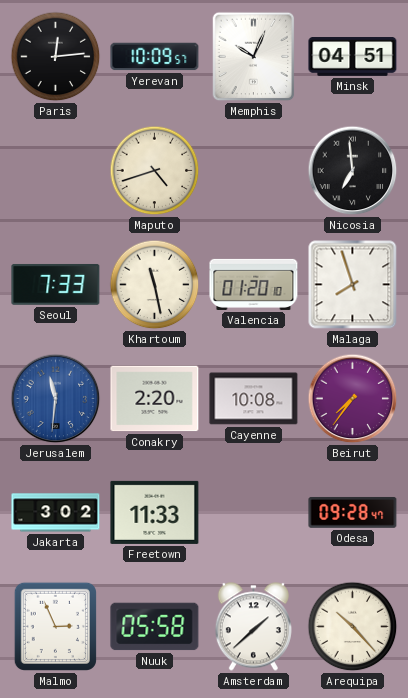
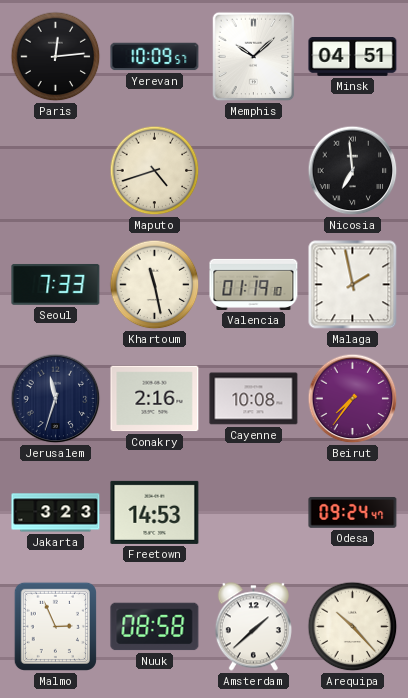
Memphis: 10:04 -> 10:08 (254, 57)
Valencia: 01:20 -> 01:19 (254, 284)
Malaga: 7:57 -> 1:58 (353, 285)
Jerusalem: 11:31 -> 11:33 (56, 399)
Jerusalem dial: blue -> navy (56, 399)
Conakry: 2:20 -> 2:16 (155, 399)
Jakarta: 3:02 -> 3:23 (56, 513)
Freetown: 11:33 -> 14:53 (155, 512)
Odesa: 09:28 -> 09:24 (353, 513)
Nuuk: 05:58 -> 08:58 (155, 627)
